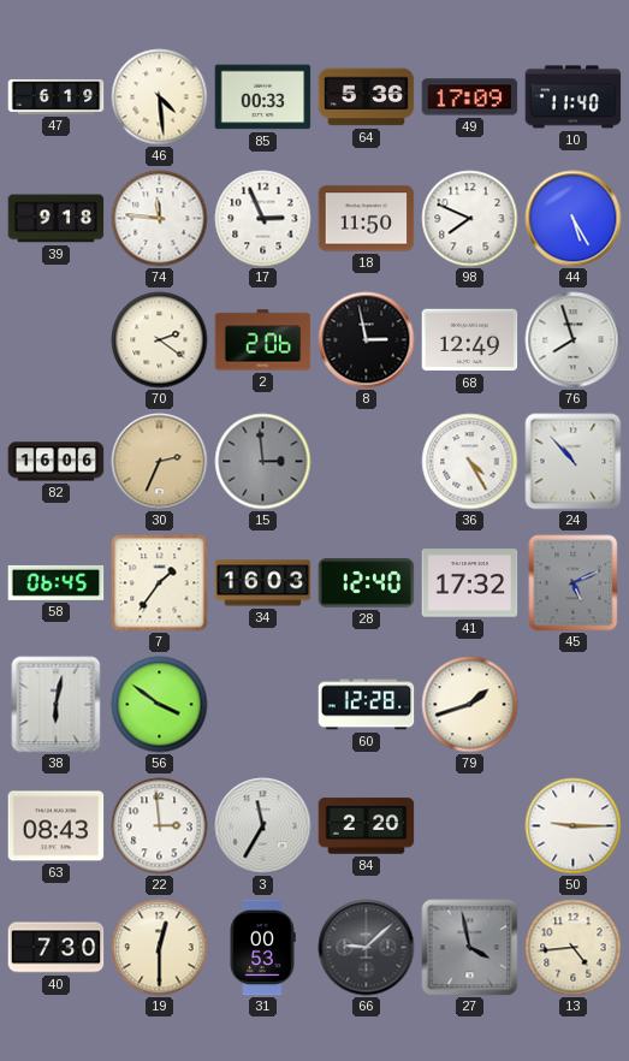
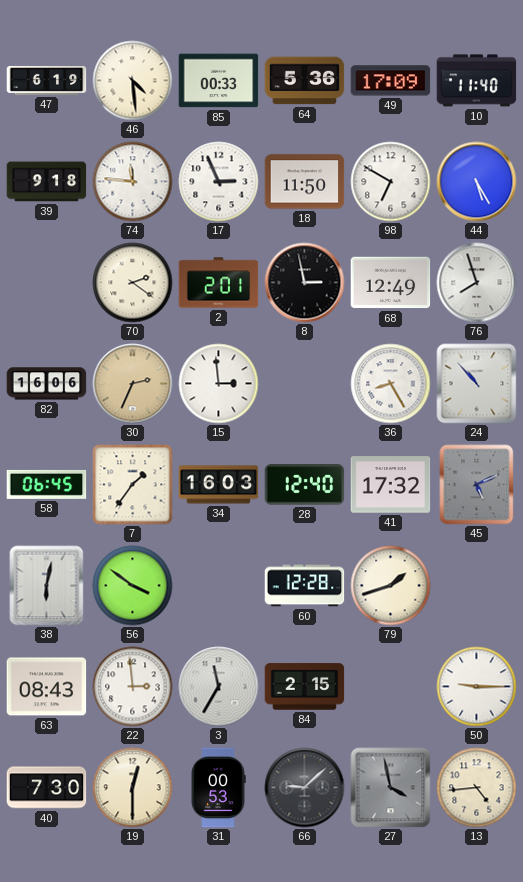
98: 7:49 -> 6:50 (391, 182)
2: 2:06 -> 2:01 (219, 283)
15 dial: grey -> white (219, 384)
36: 4:25 -> 8:25 (391, 384)
84: 2:20 -> 2:15 (305, 687)
